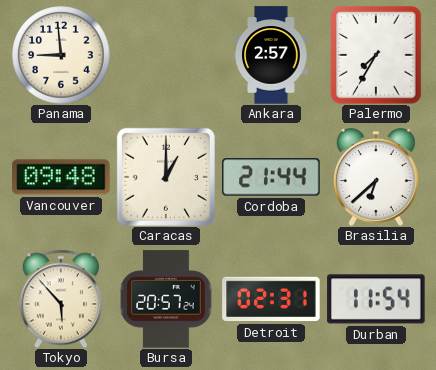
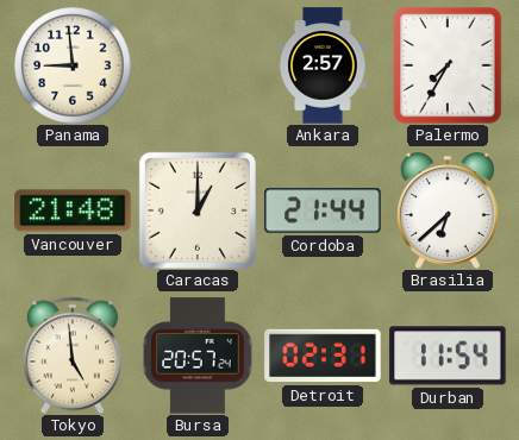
Vancouver: 09:48 -> 21:48 (73, 210)
Tokyo: 5:53 -> 4:59 (73, 356)
